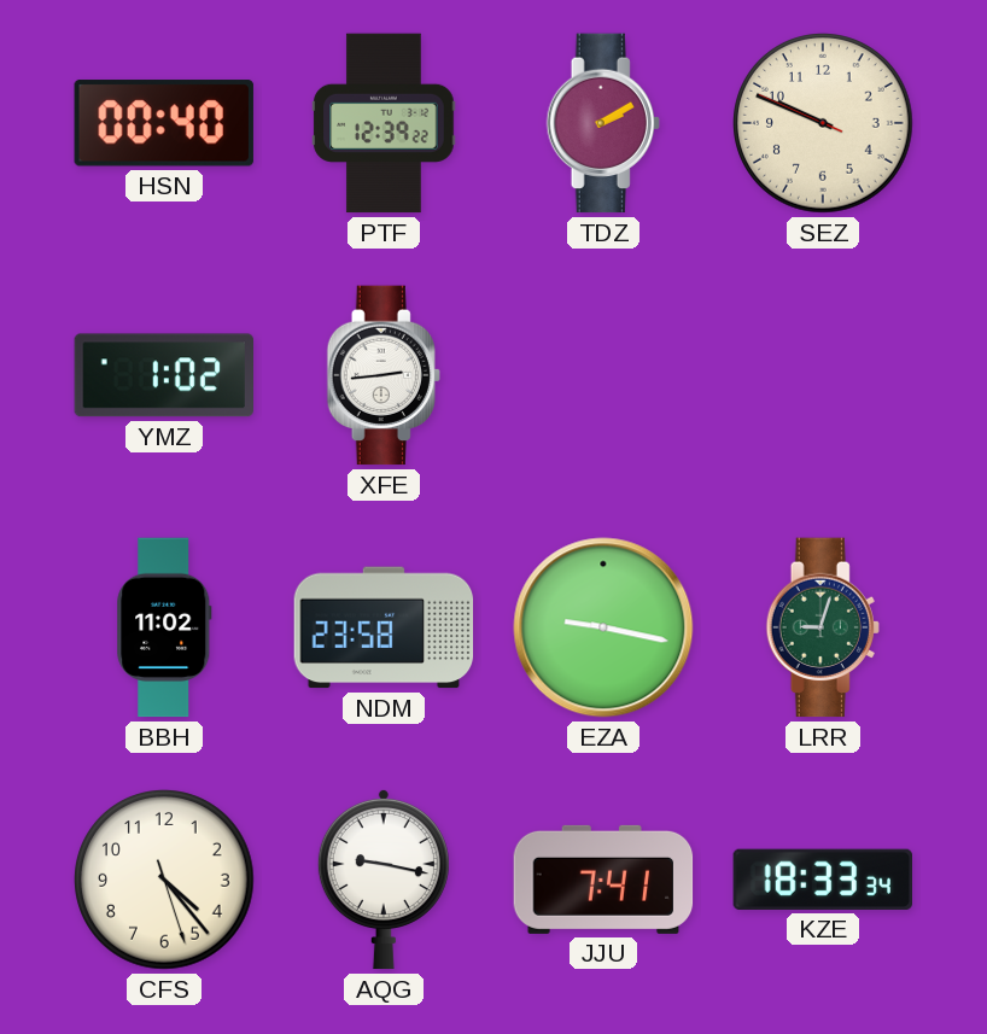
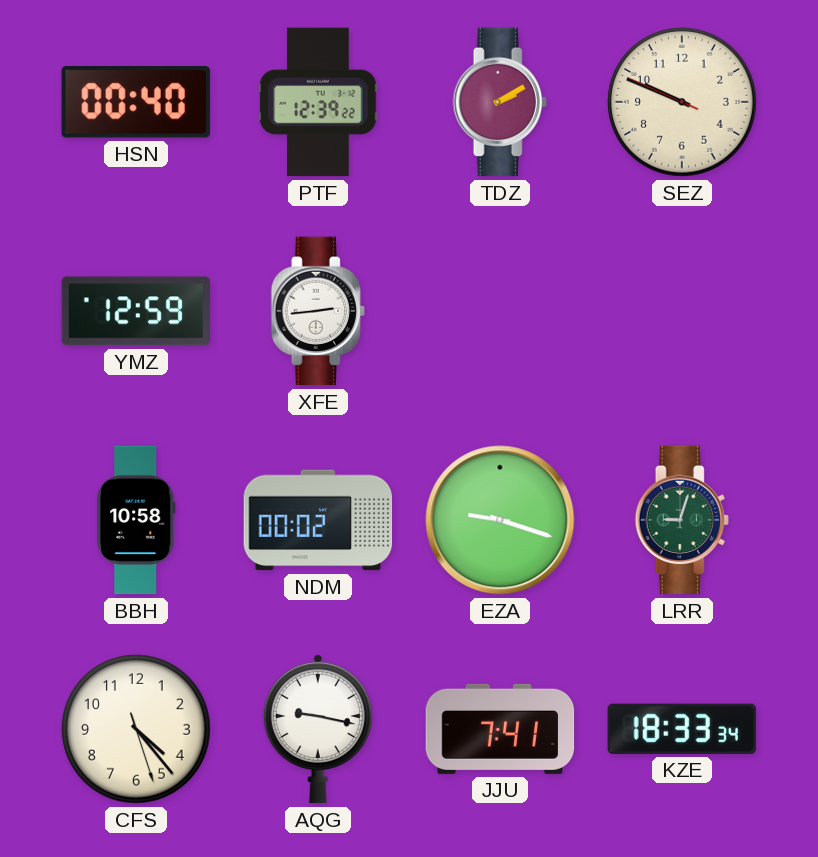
YMZ: 1:02 -> 12:59 (135, 311)
BBH: 11:02 -> 10:58 (136, 520)
NDM: 23:58 -> 00:02 (318, 520)
EZA: 9:17 -> 9:18 (500, 520)
